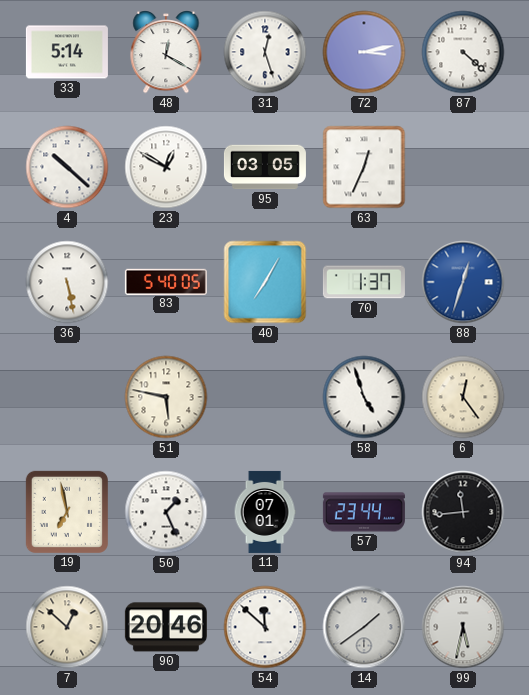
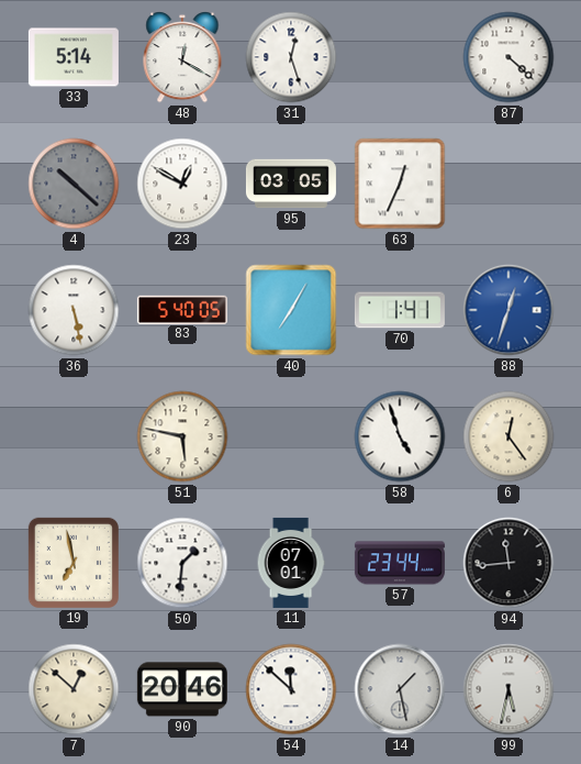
72: 3:13 -> none (364, 52)
4 dial: white -> grey (74, 184)
70: 1:37 -> 1:41 (400, 310)
50: 1:26 -> 1:31 (182, 563)
14: 1:39 -> 1:28 (400, 689)
